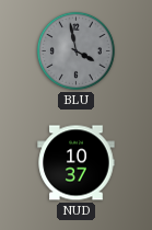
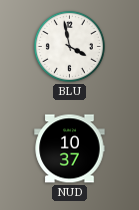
BLU dial: grey -> white (69, 46)
